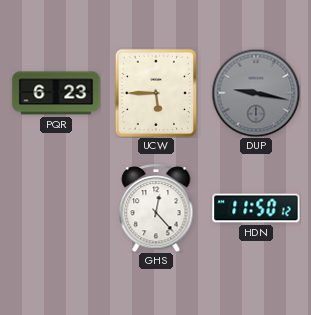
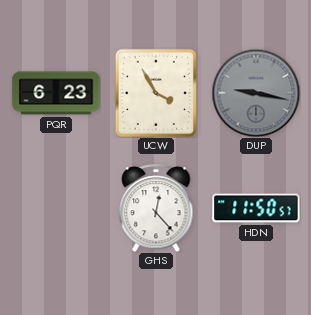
UCW: 5:45 -> 3:55 (156, 93)
HDN: 11:50:12 -> 11:50:57 (256, 208)
